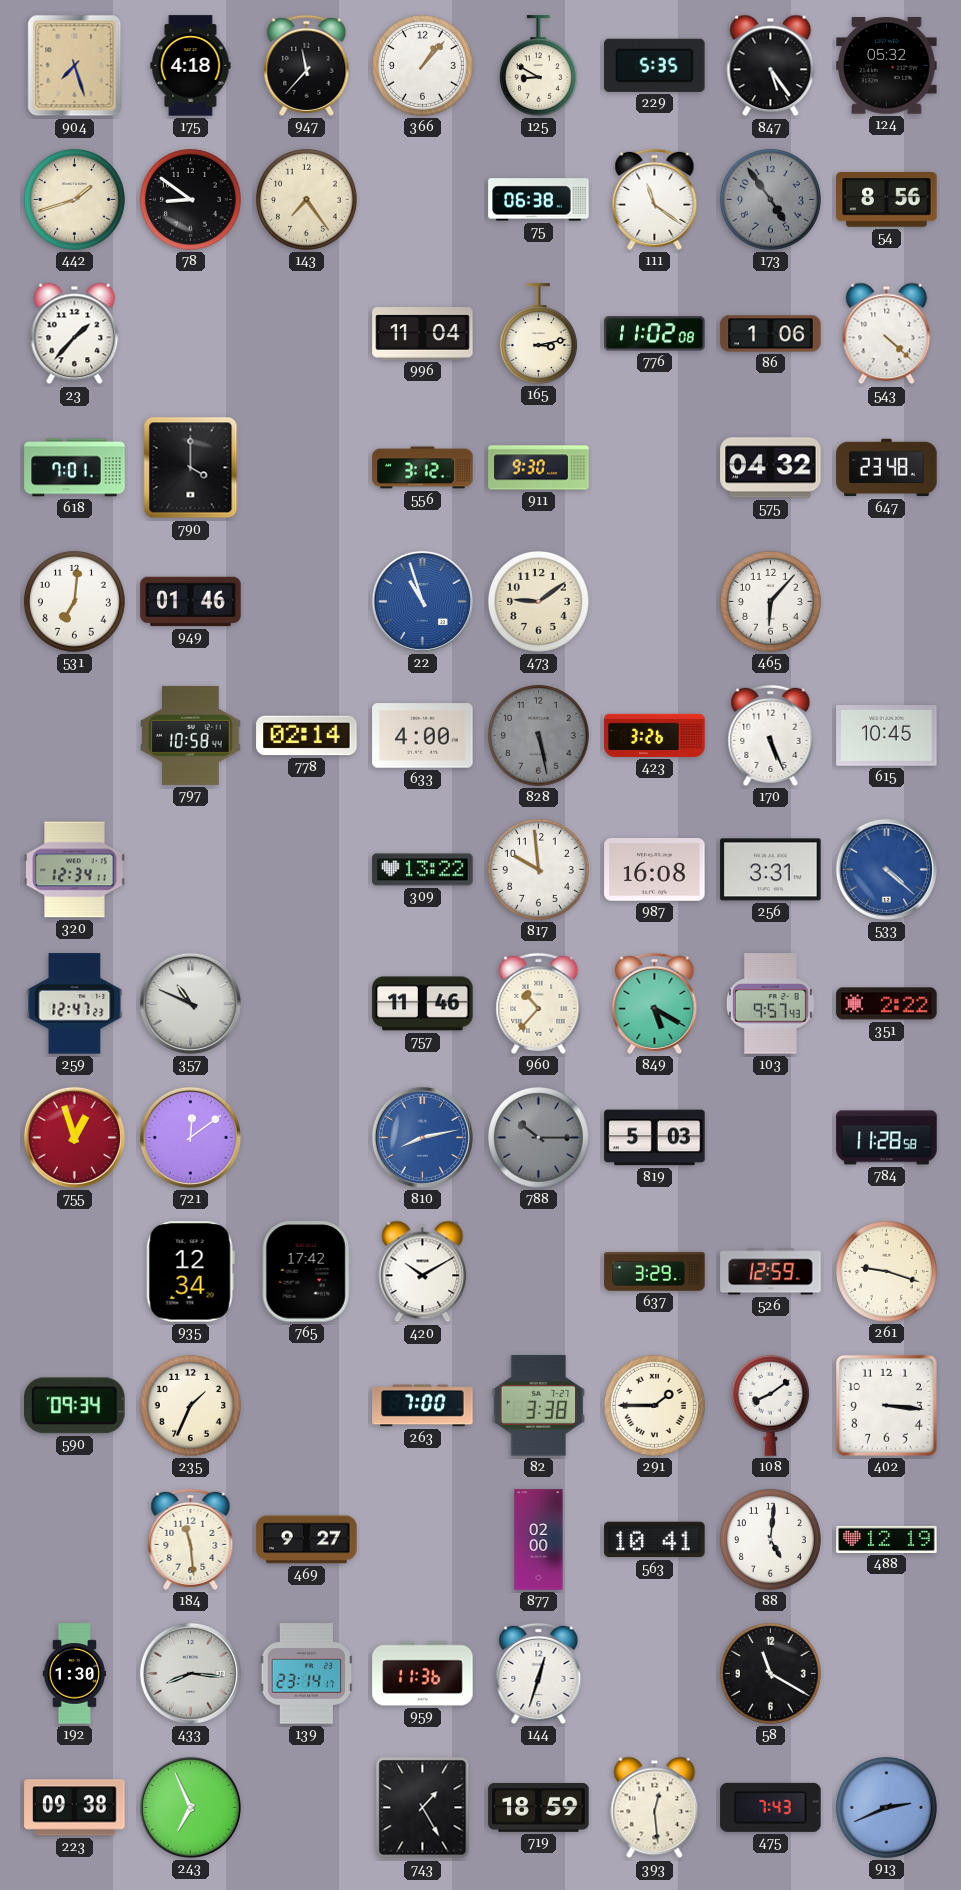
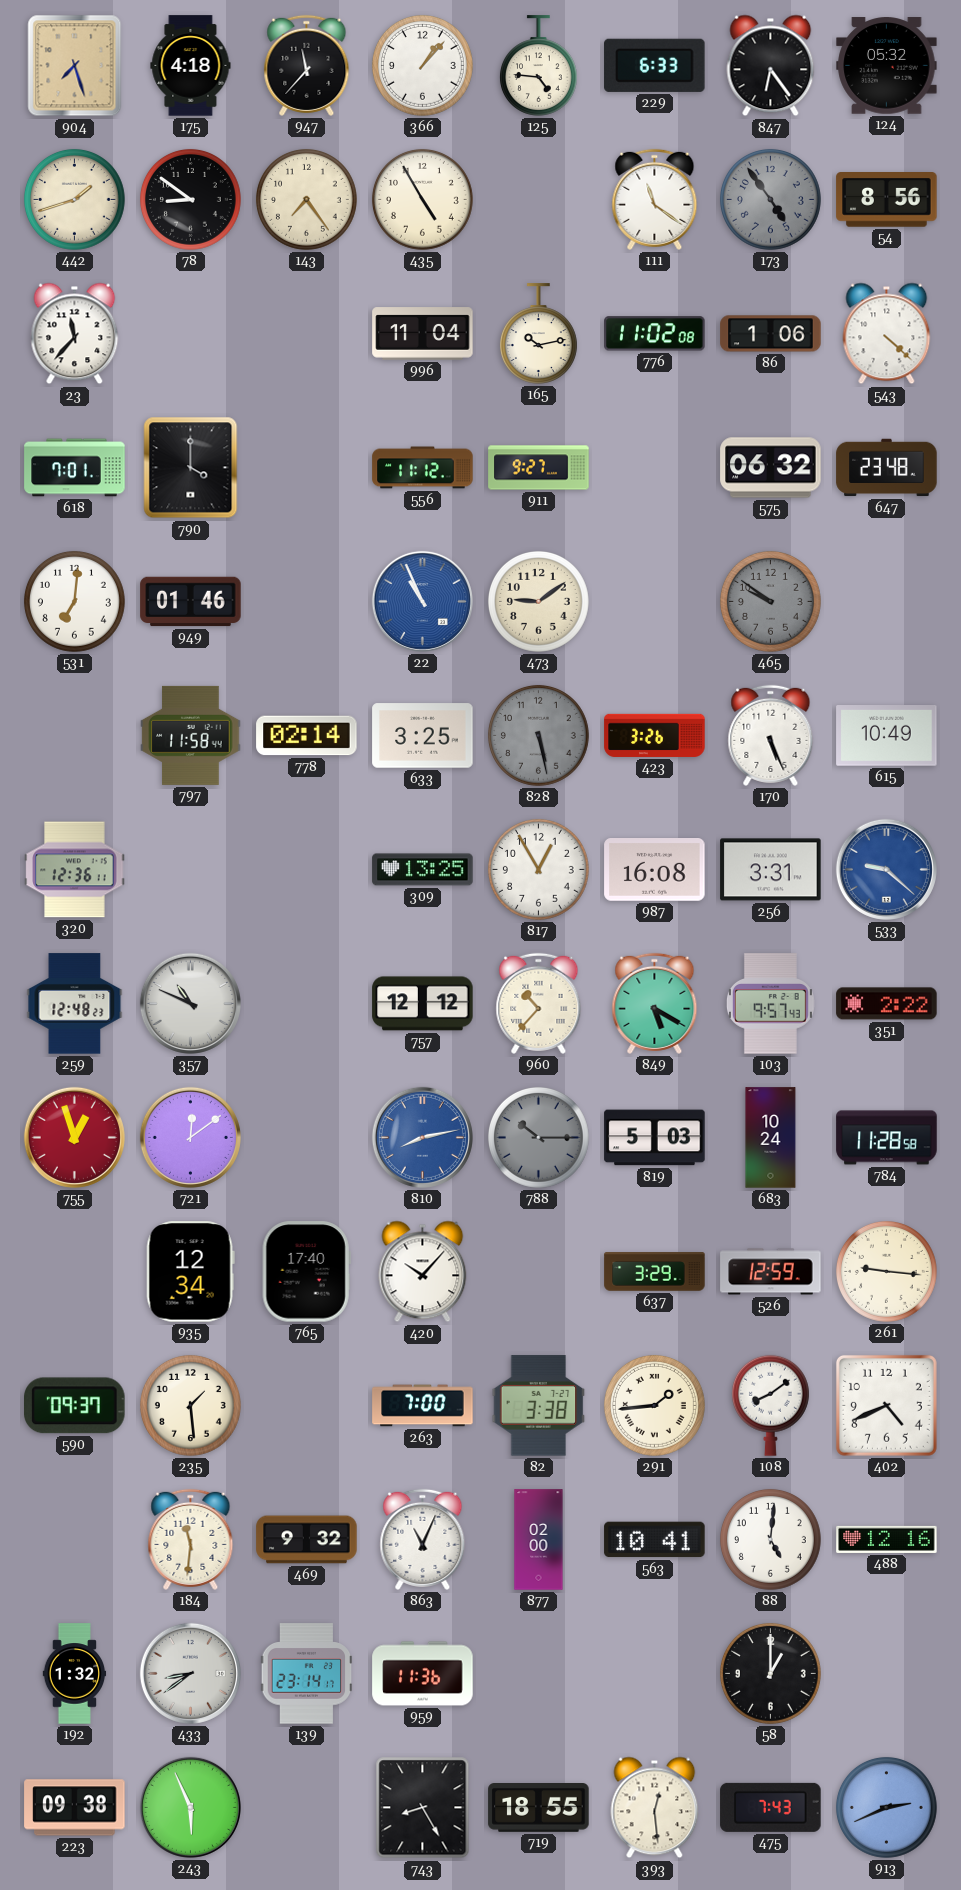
125: 8:50 -> 4:46 (538, 66)
229: 5:35 -> 6:33 (655, 65)
847: 5:24 -> 6:24 (771, 66)
435: none -> 4:55 (422, 199)
75: 06:38 -> none (539, 200)
23: 1:37 -> 11:37 (75, 334)
165: 3:13 -> 10:13 (538, 334)
556: 3:12 -> 11:12 (423, 468)
911: 9:30 -> 9:27 (539, 468)
575: 04:32 -> 06:32 (771, 468)
22: 10:57 -> 10:56 (422, 601)
465: 6:07 -> 9:51 (770, 601)
465 dial: white -> grey (770, 601)
797: 10:58 -> 11:58 (191, 735)
633: 4:00 -> 3:25 (423, 736)
615: 10:45 -> 10:49 (887, 736)
320: 12:34 -> 12:36 (75, 870)
309: 13:22 -> 13:25 (423, 870)
817: 9:59 -> 12:55 (538, 869)
533: 4:22 -> 9:22 (886, 869)
259: 12:47 -> 12:48 (75, 1004)
757: 11:46 -> 12:12 (423, 1004)
683: none -> 10:24 (771, 1138)
765: 17:42 -> 17:40 (306, 1272)
420: 10:10 -> 10:07 (423, 1272)
261: 9:18 -> 9:16 (886, 1271)
590: 09:34 -> 09:37 (75, 1406)
235: 1:34 -> 1:29 (190, 1405)
291: 1:45 -> 1:44 (654, 1405)
402: 3:16 -> 4:41 (886, 1405)
184: 11:29 -> 11:31 (191, 1539)
469: 9:27 -> 9:32 (307, 1540)
863: none -> 11:04 (423, 1539)
488: 12:19 -> 12:16 (887, 1539)
192: 1:30 -> 1:32 (75, 1674)
433: 8:16 -> 8:39 (190, 1673)
144: 12:33 -> none (539, 1673)
58: 11:20 -> 1:00 (770, 1673)
243: 6:56 -> 5:56 (190, 1807)
743: 1:25 -> 8:25 (423, 1808)
719: 18:59 -> 18:55 (539, 1808)
